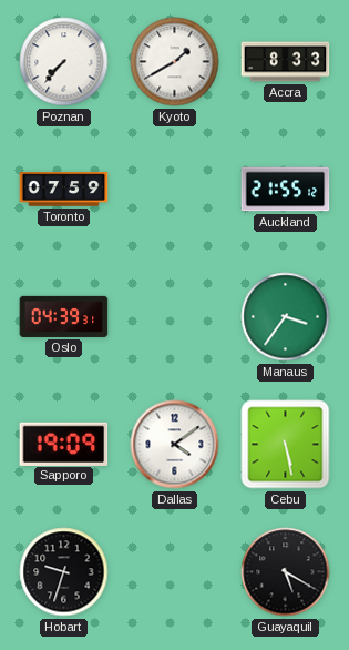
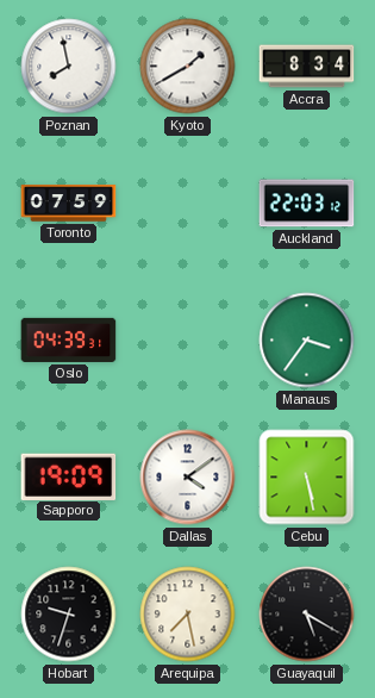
Poznan: 7:37 -> 7:58 (69, 67)
Accra: 8:33 -> 8:34 (307, 67)
Auckland: 21:55 -> 22:03 (307, 204)
Arequipa: none -> 7:28 (188, 615)
